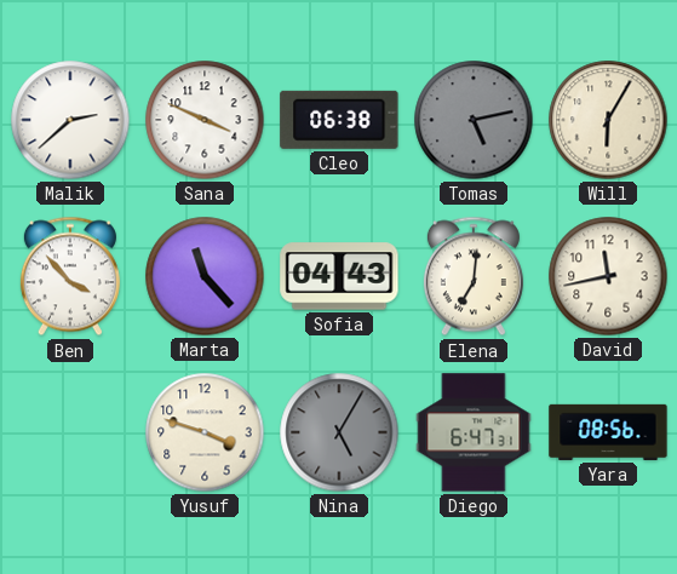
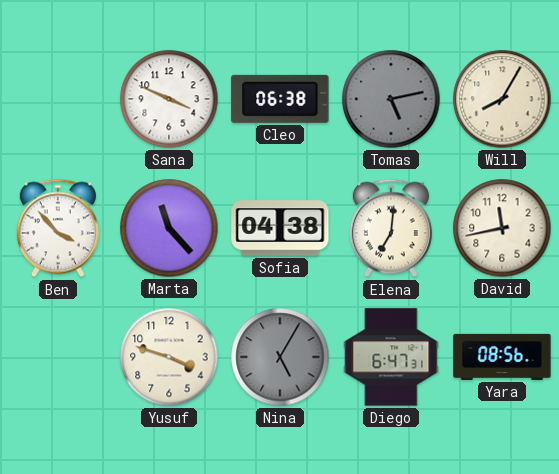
Malik: 2:38 -> none (70, 120)
Will: 6:05 -> 8:05 (502, 99)
Sofia: 04:43 -> 04:38 (280, 228)
